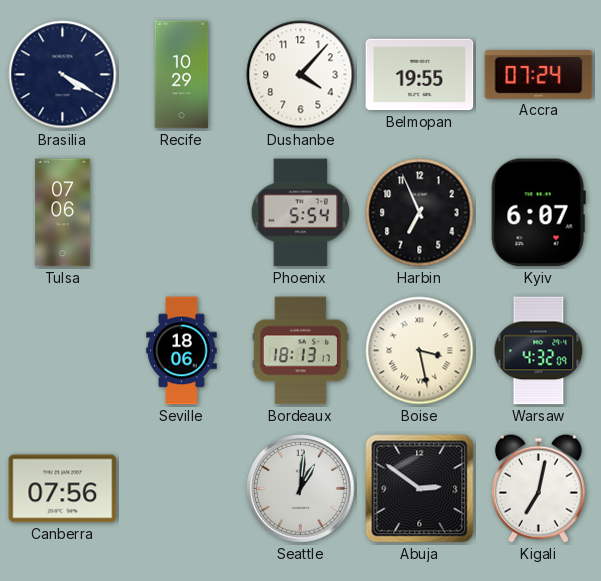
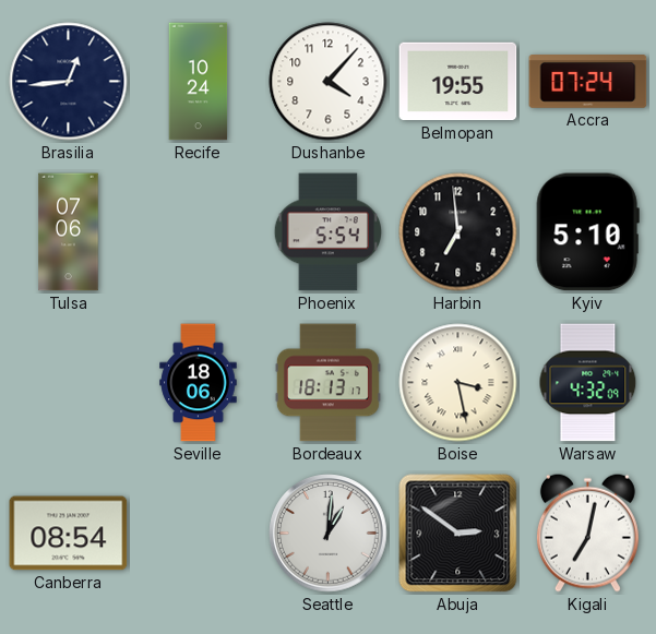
Brasilia: 4:20 -> 12:44 (69, 82)
Recife: 10:29 -> 10:24 (199, 82)
Harbin: 6:56 -> 6:59 (458, 232)
Kyiv: 6:07 -> 5:10 (587, 232)
Canberra: 07:56 -> 08:54 (69, 534)
